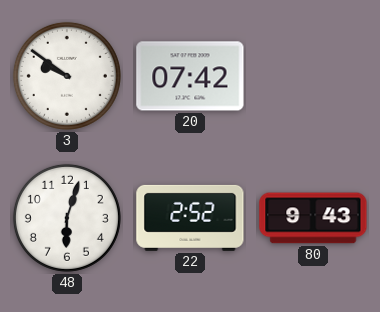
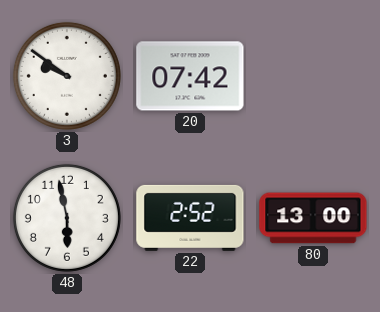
48: 6:03 -> 5:58 (67, 218)
80: 9:43 -> 13:00 (313, 218)
